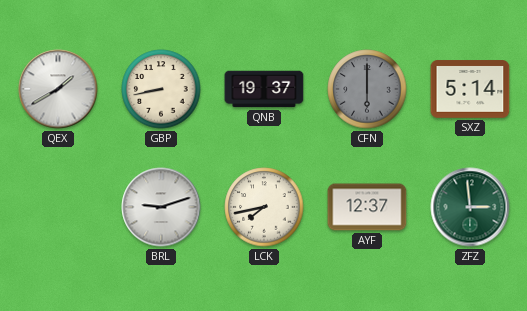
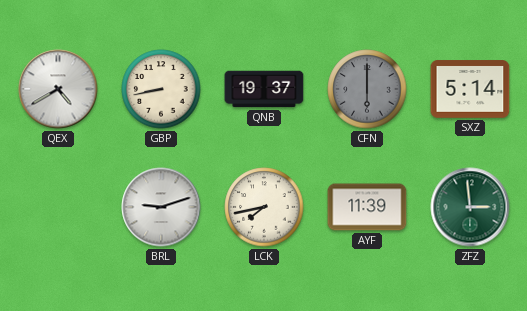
QEX: 1:40 -> 4:40 (58, 89)
AYF: 12:37 -> 11:39 (367, 207)
